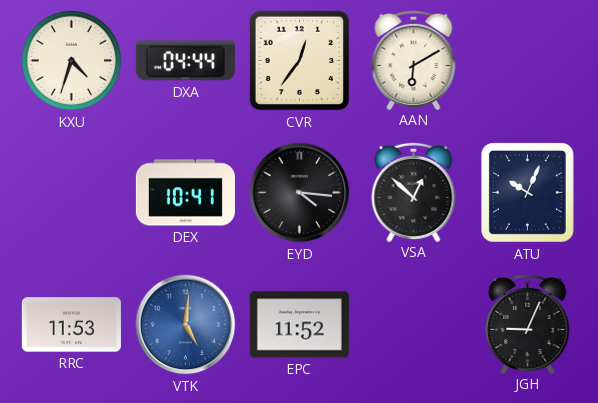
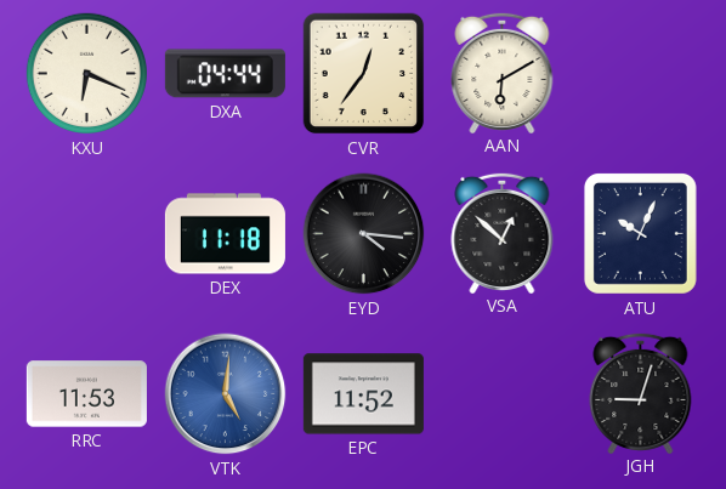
KXU: 4:33 -> 6:19 (86, 74)
DEX: 10:41 -> 11:18 (225, 234)
JGH: 9:04 -> 9:03 (641, 392)
